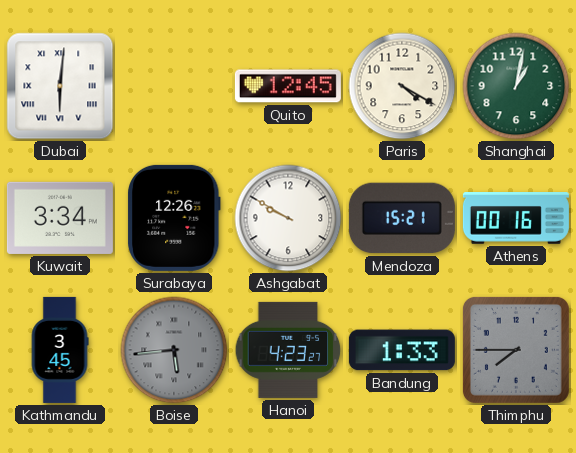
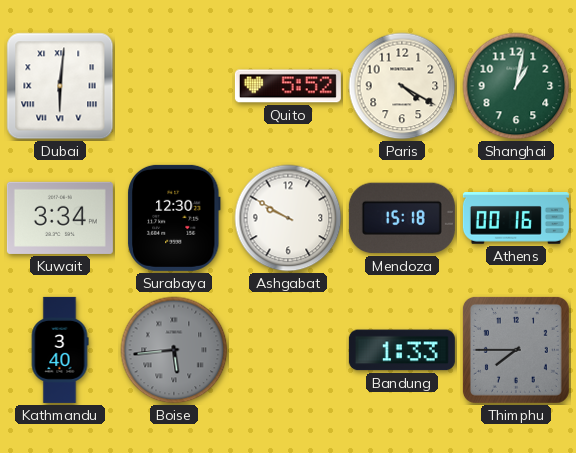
Quito: 12:45 -> 5:52 (288, 86)
Surabaya: 12:26 -> 12:30 (175, 218)
Mendoza: 15:21 -> 15:18 (402, 218)
Kathmandu: 3:45 -> 3:40 (60, 350)
Hanoi: 4:23 -> none (288, 350)
